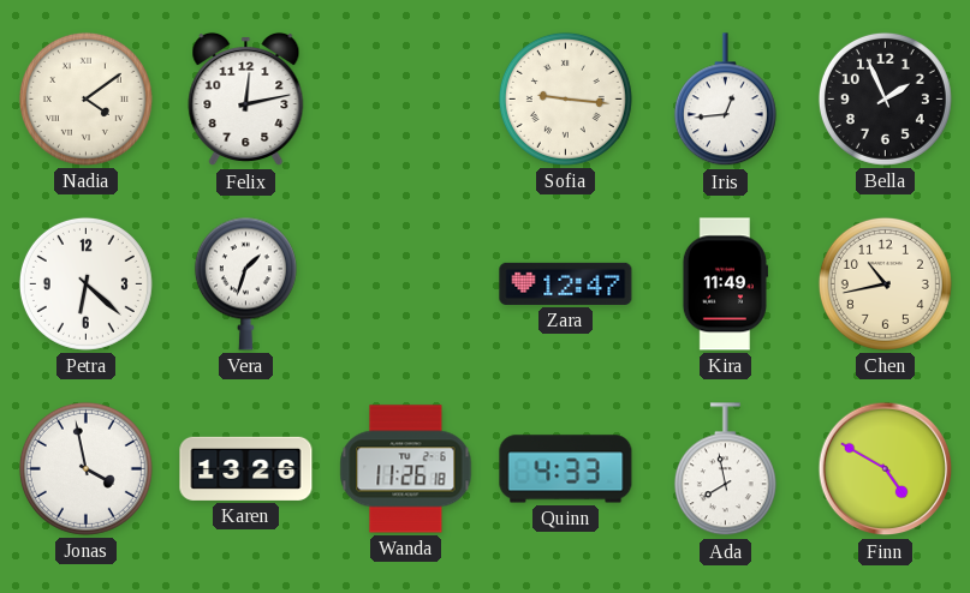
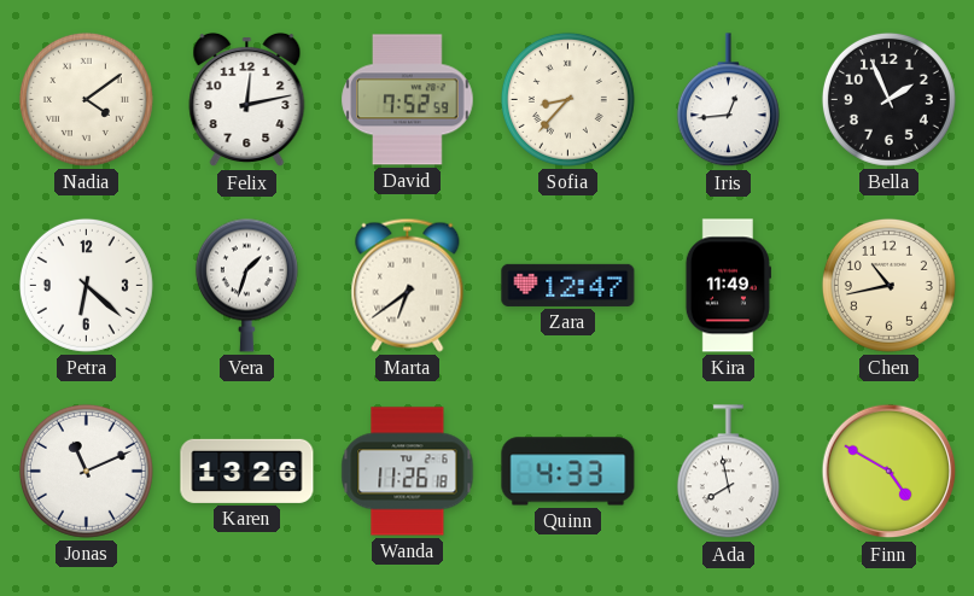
David: none -> 7:52 (408, 100)
Sofia: 9:16 -> 8:37 (567, 99)
Marta: none -> 6:39 (408, 285)
Jonas: 3:58 -> 11:11 (86, 471)
